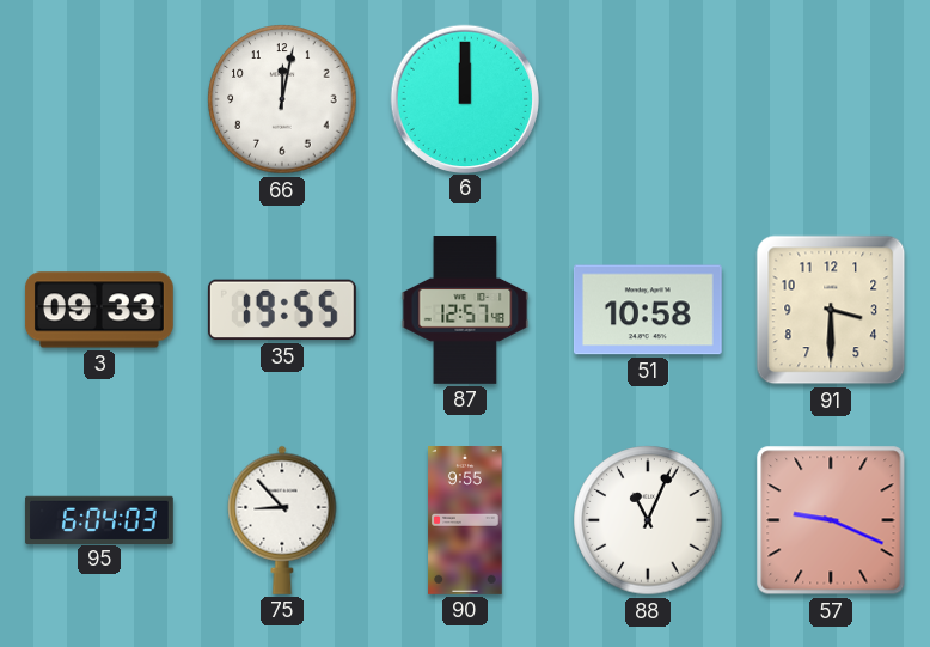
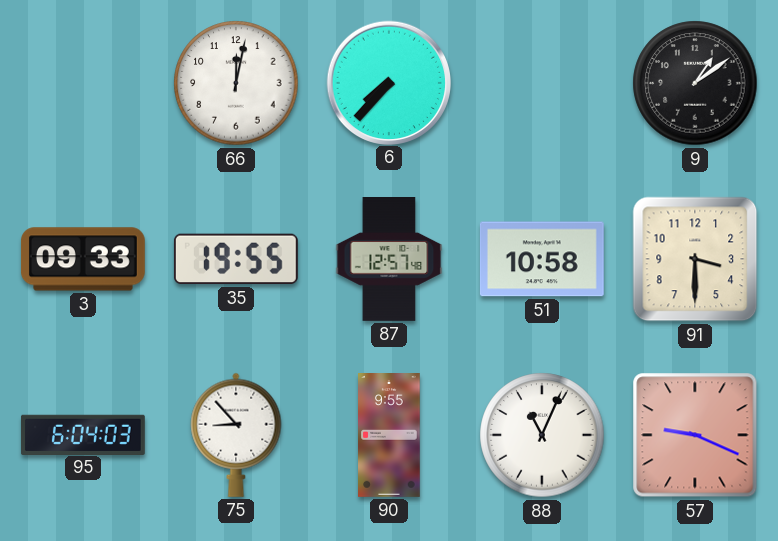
6: 12:00 -> 7:37 (388, 82)
9: none -> 1:09 (695, 83)
